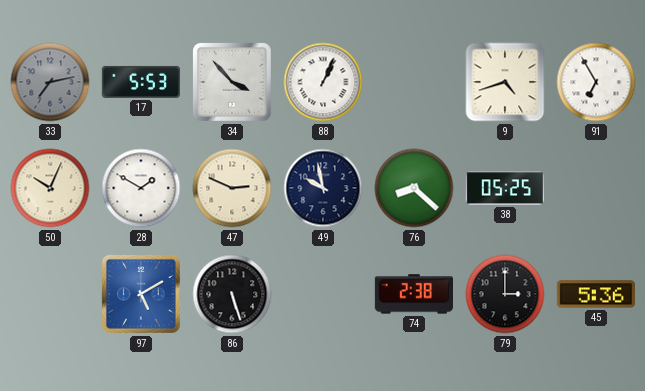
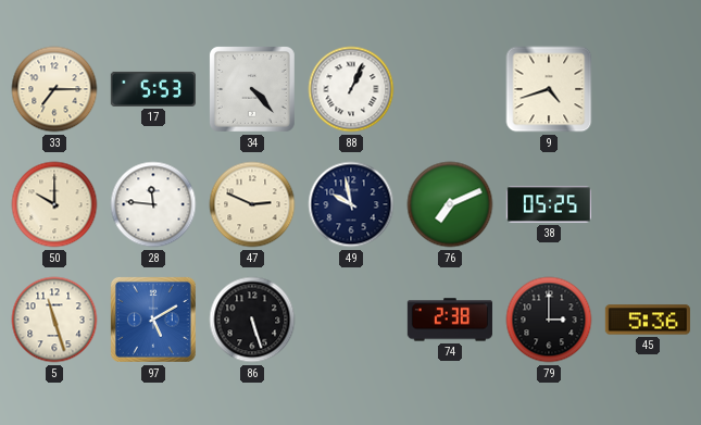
33: 7:13 -> 7:15 (54, 89)
33 dial: grey -> cream (54, 89)
34: 3:53 -> 4:23 (252, 89)
91: 6:55 -> none (596, 82)
50: 10:04 -> 10:00 (54, 204)
28: 1:50 -> 11:46 (153, 204)
76: 8:22 -> 7:11 (450, 204)
5: none -> 11:27 (54, 320)
